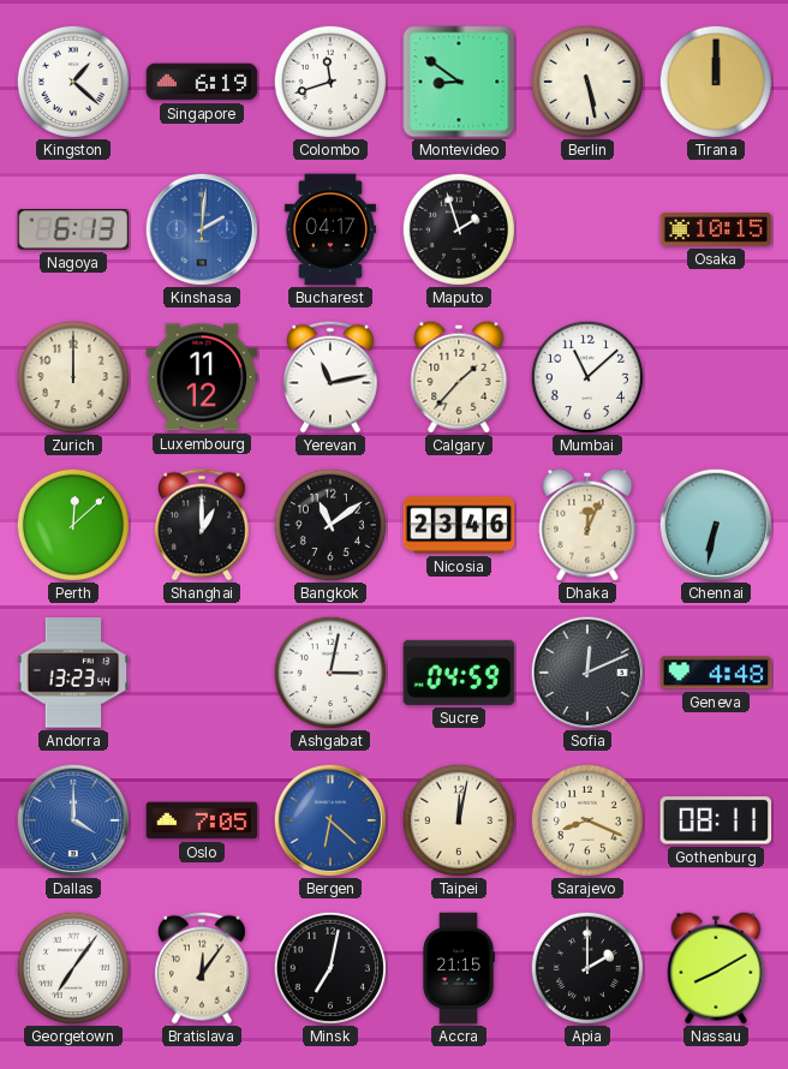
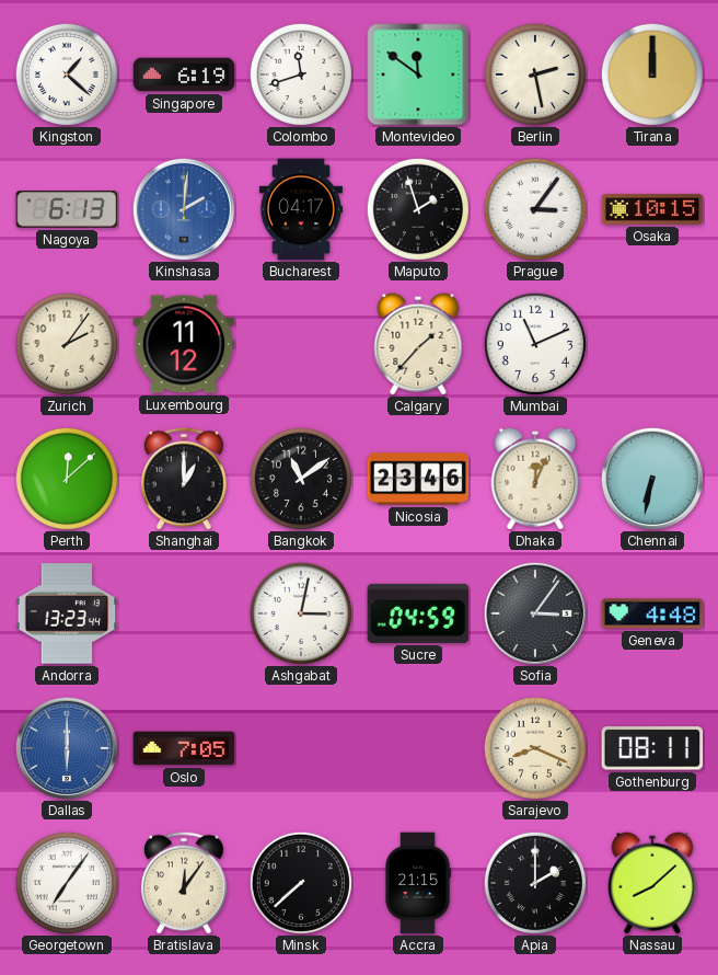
Montevideo: 8:51 -> 11:51 (418, 74)
Berlin: 5:28 -> 2:28 (534, 73)
Prague: none -> 3:06 (534, 208)
Zurich: 12:00 -> 2:06 (66, 343)
Yerevan: 11:13 -> none (330, 377)
Mumbai: 11:08 -> 11:11 (534, 343)
Sofia: 12:11 -> 3:06 (535, 613)
Dallas: 4:00 -> 6:00 (67, 748)
Bergen: 6:22 -> none (330, 820)
Taipei: 12:02 -> none (458, 819)
Minsk: 7:02 -> 7:38 (300, 882)
Nassau: 8:10 -> 8:08 (652, 883)
